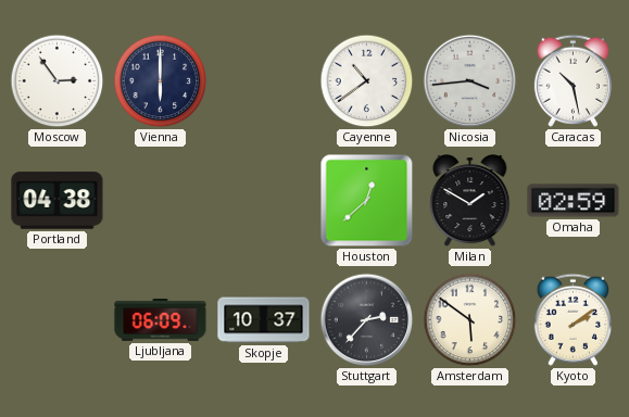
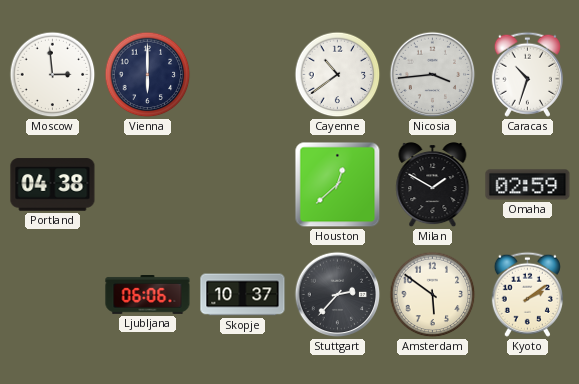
Moscow: 2:54 -> 2:59 (53, 75)
Caracas: 10:28 -> 10:33 (527, 74)
Ljubljana: 06:09 -> 06:06 (148, 295)
